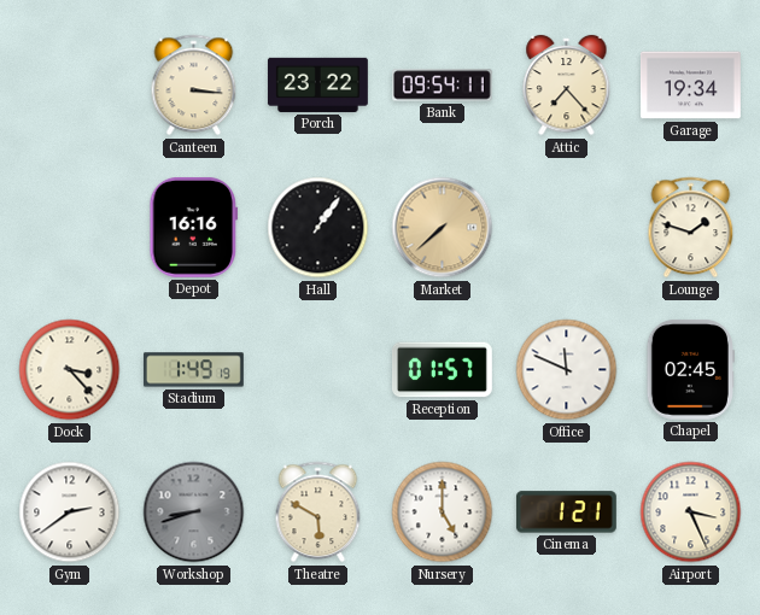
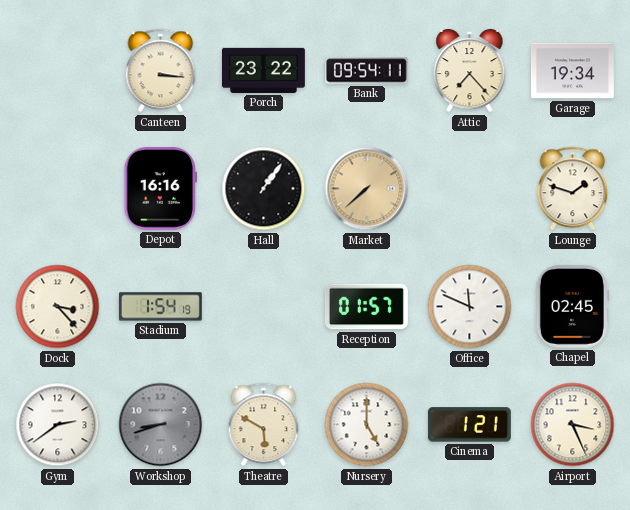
Stadium: 1:49 -> 1:54 (160, 307)
